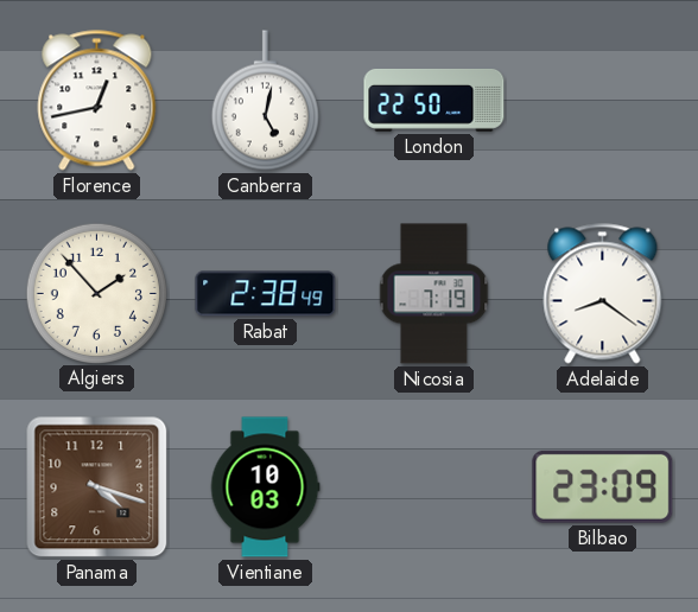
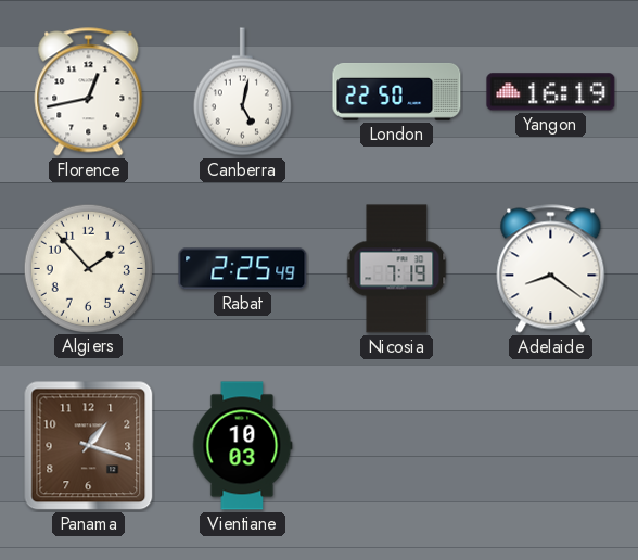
Yangon: none -> 16:19 (551, 92)
Rabat: 2:38 -> 2:25 (243, 269)
Panama: 4:18 -> 1:18 (89, 446)
Bilbao: 23:09 -> none (603, 486)
